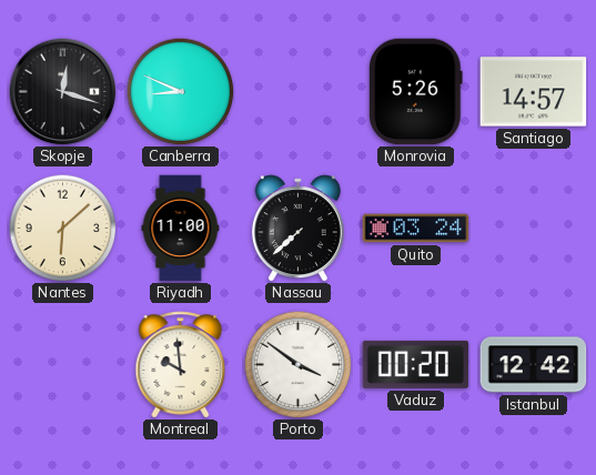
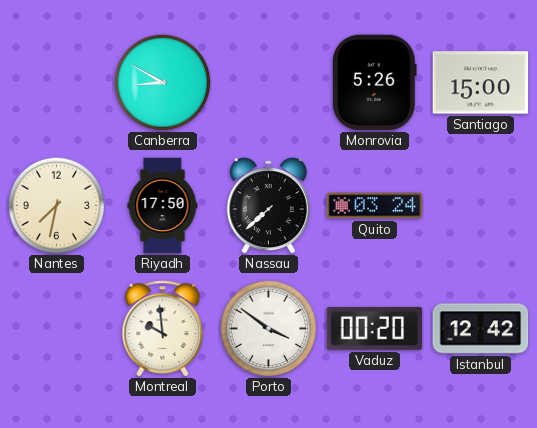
Skopje: 12:18 -> none (63, 92)
Canberra: 8:49 -> 8:50 (162, 82)
Santiago: 14:57 -> 15:00 (481, 83)
Nantes: 6:08 -> 7:32 (56, 205)
Riyadh: 11:00 -> 17:50 (163, 206)
